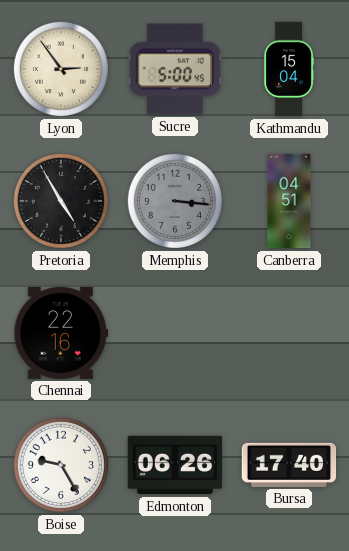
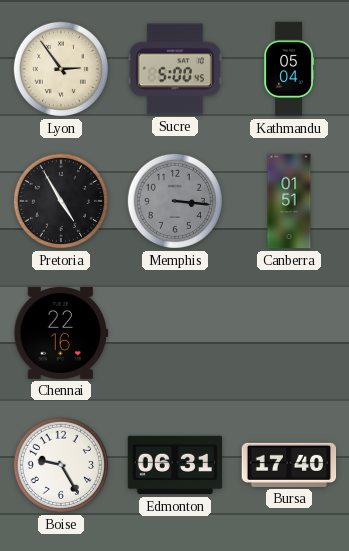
Kathmandu: 15:04 -> 05:04 (289, 69)
Canberra: 04:51 -> 01:51 (289, 201)
Edmonton: 06:26 -> 06:31 (175, 465)
